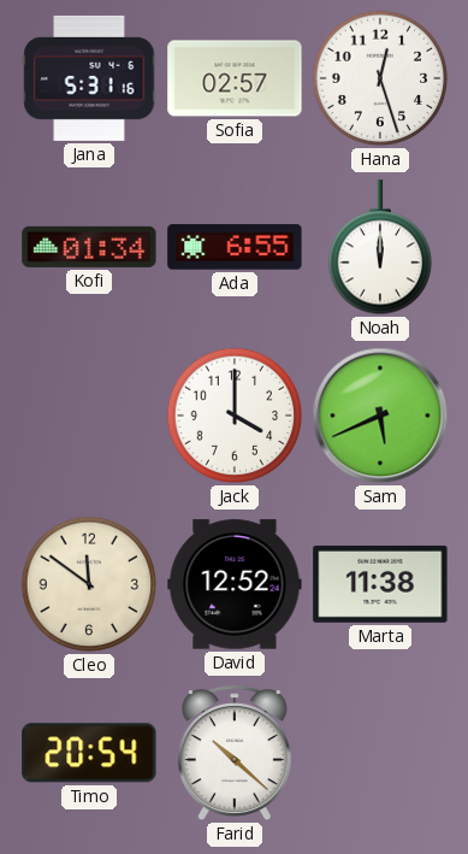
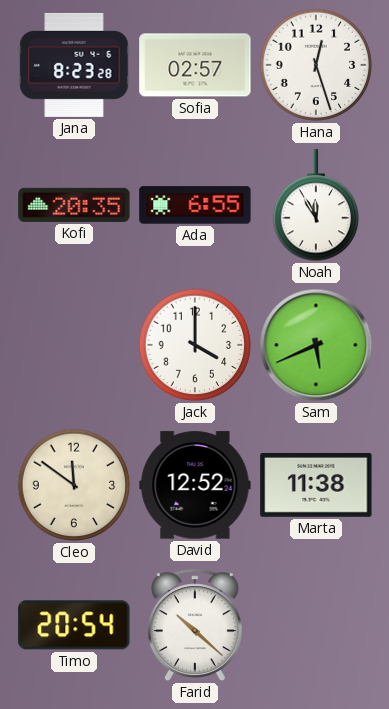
Jana: 5:31 -> 8:23 (74, 65)
Kofi: 01:34 -> 20:35 (74, 205)
Noah: 12:00 -> 11:55 (315, 206)
